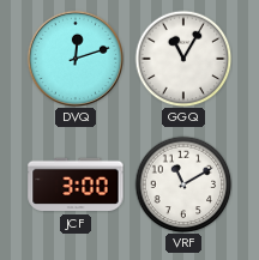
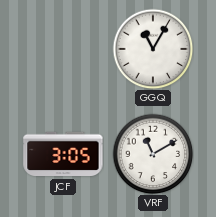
DVQ: 12:12 -> none (74, 58)
JCF: 3:00 -> 3:05 (63, 154)
